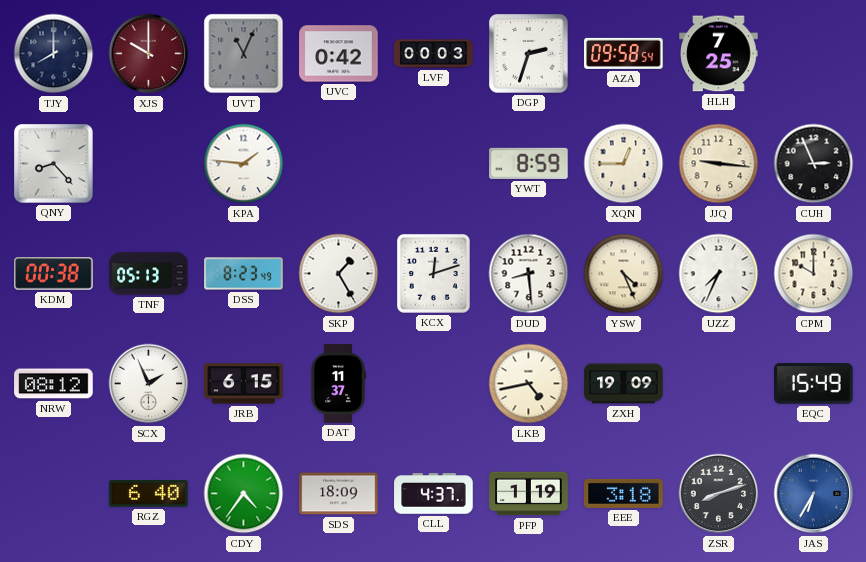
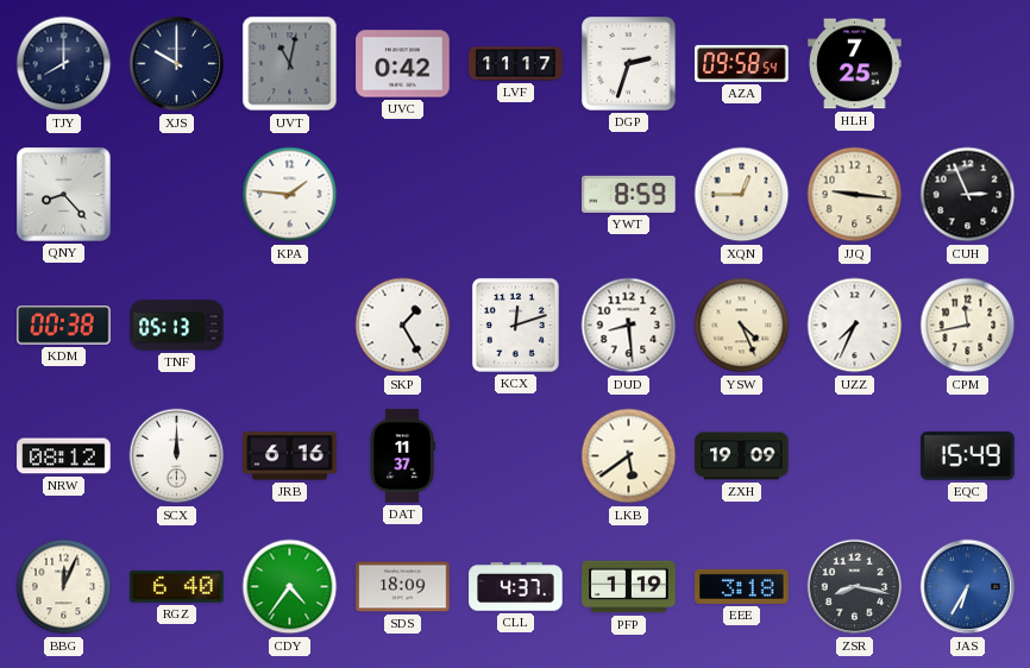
XJS dial: burgundy -> navy (177, 64)
UVT: 11:04 -> 11:02 (290, 64)
LVF: 00:03 -> 11:17 (516, 64)
DSS: 8:23 -> none (244, 274)
CPM: 10:00 -> 11:43 (968, 326)
SCX: 1:56 -> 12:00 (177, 456)
JRB: 6:15 -> 6:16 (290, 456)
LKB: 4:43 -> 5:39 (629, 456)
BBG: none -> 12:04 (64, 587)
ZSR: 8:12 -> 8:17 (855, 587)
